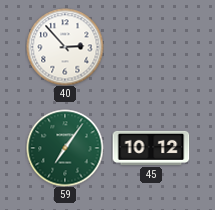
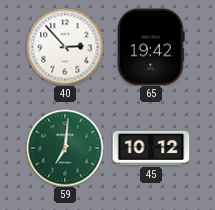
65: none -> 19:42 (151, 47)
59: 7:06 -> 7:01 (65, 148)
